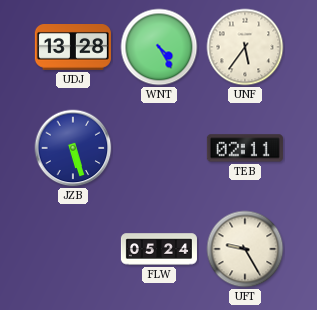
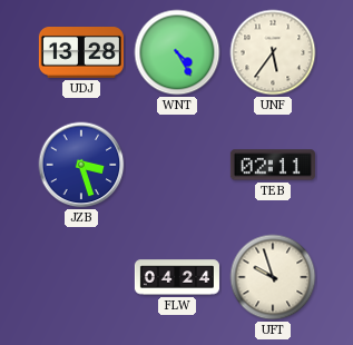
JZB: 5:27 -> 3:27 (81, 165)
FLW: 05:24 -> 04:24 (177, 277)
UFT: 9:25 -> 9:57 (273, 277)
